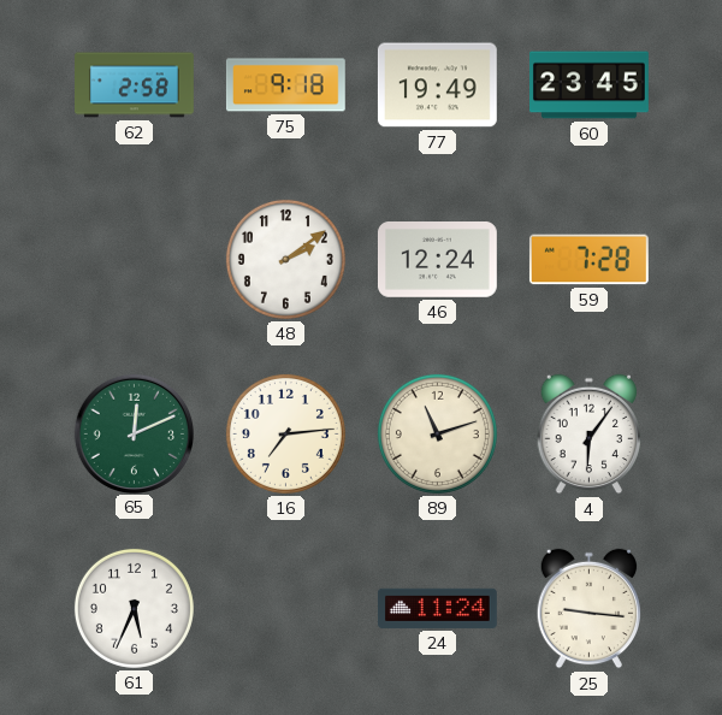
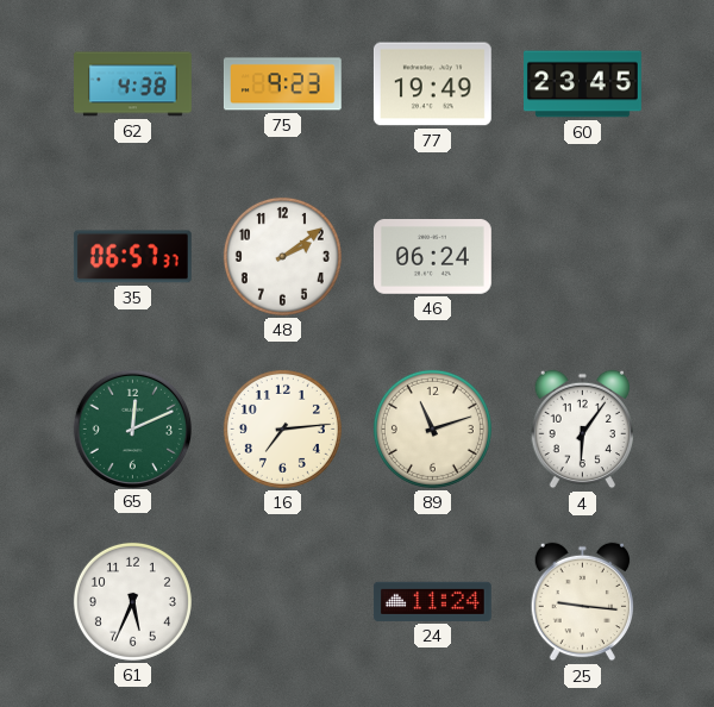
62: 2:58 -> 4:38 (133, 85)
75: 9:18 -> 9:23 (282, 85)
35: none -> 06:57 (132, 257)
46: 12:24 -> 06:24 (432, 257)
59: 7:28 -> none (588, 260)
